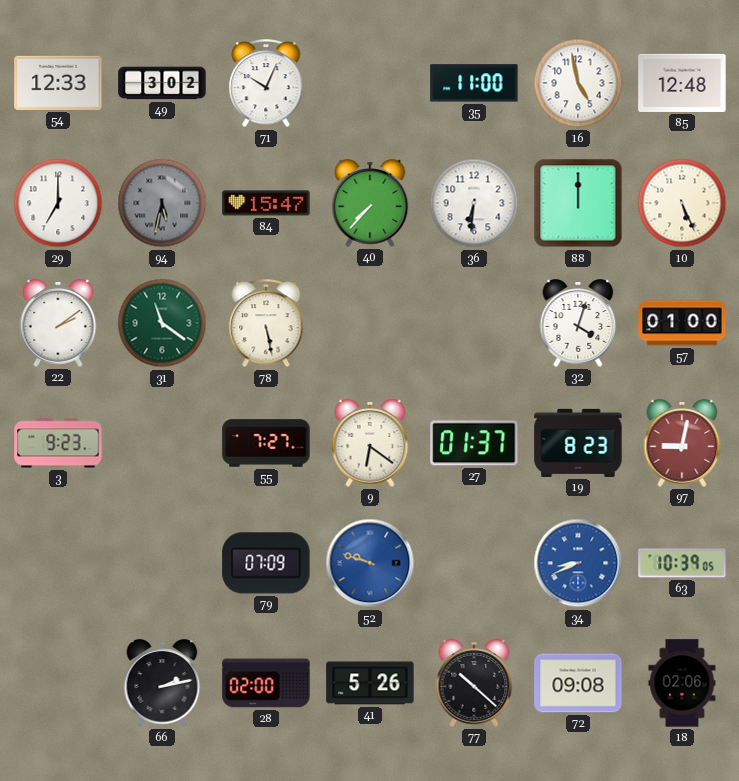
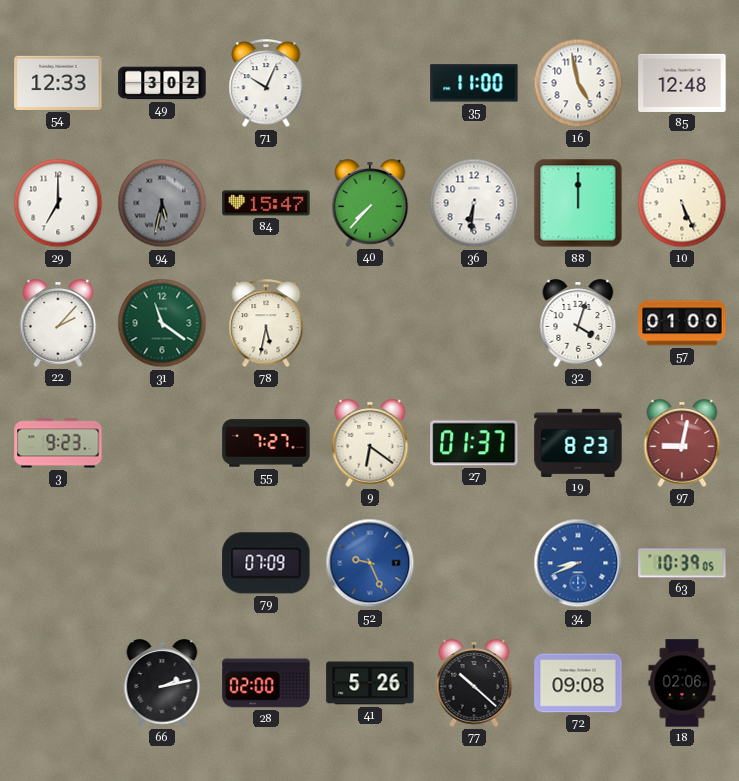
22: 2:09 -> 2:07 (58, 323)
78: 5:28 -> 5:32 (266, 324)
52: 9:48 -> 9:26 (370, 563)
